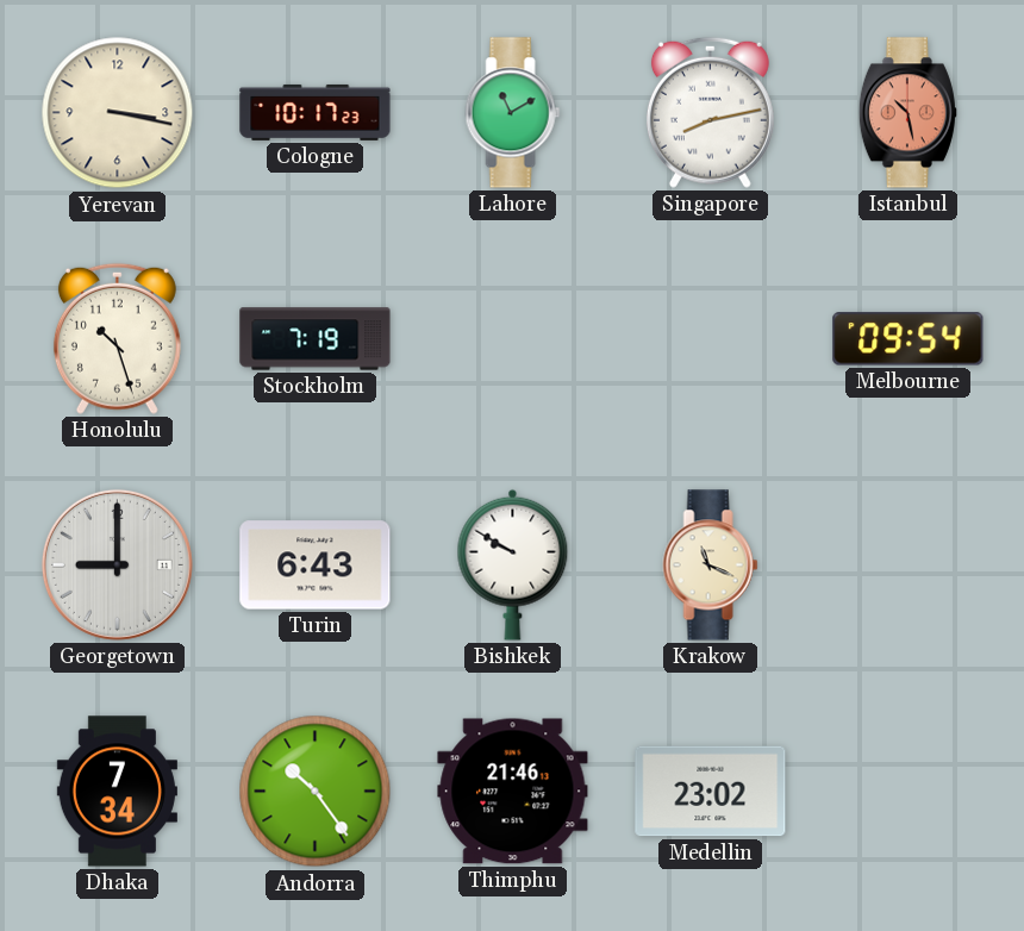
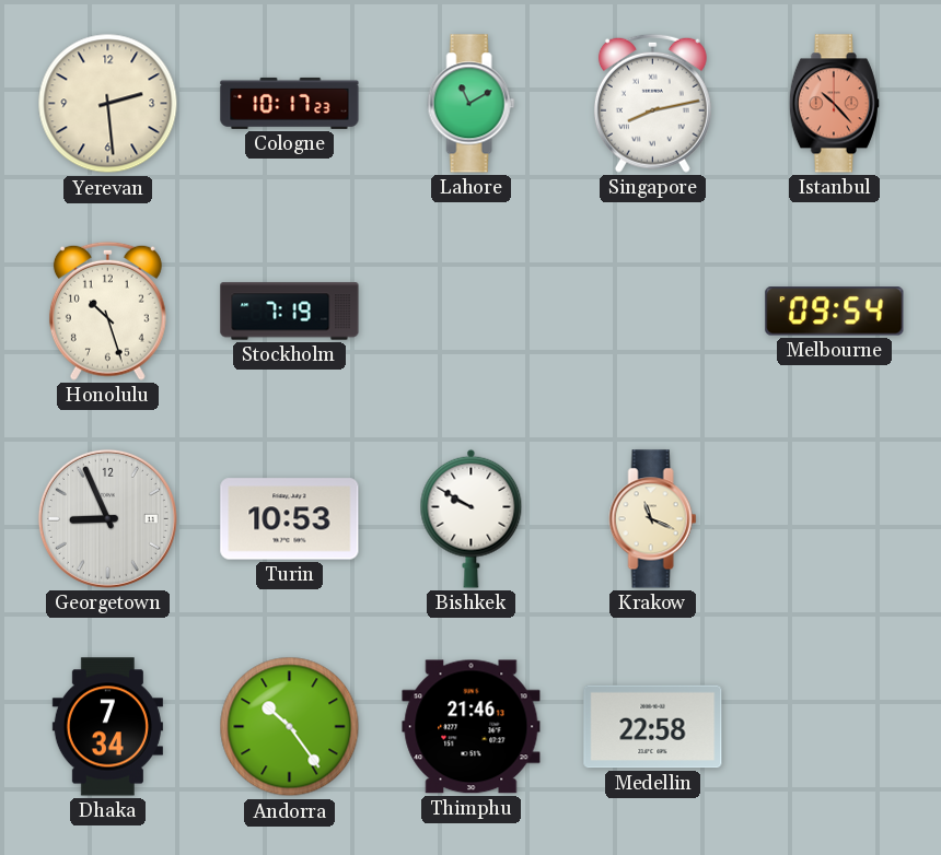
Yerevan: 3:17 -> 2:29 (108, 104)
Istanbul: 10:28 -> 10:23 (834, 104)
Georgetown: 9:00 -> 8:56 (107, 518)
Turin: 6:43 -> 10:53 (290, 519)
Medellin: 23:02 -> 22:58 (653, 727)
